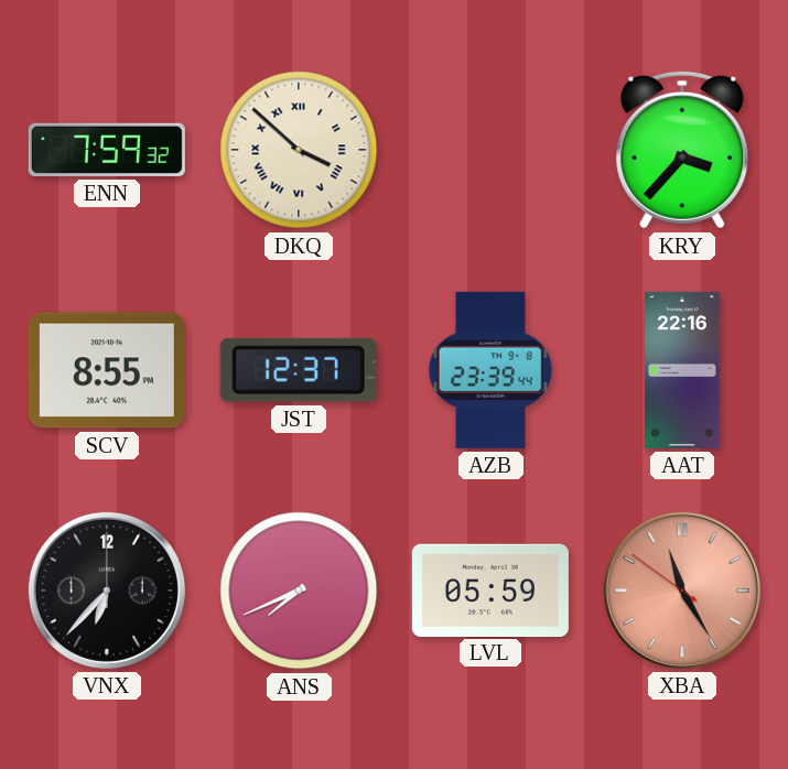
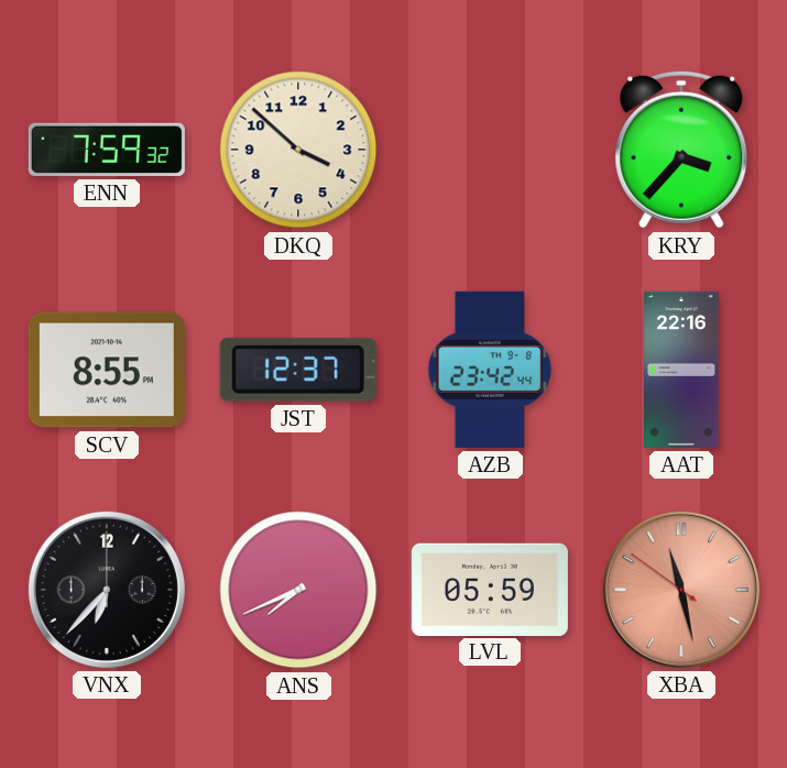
DKQ numerals: Roman -> Arabic (298, 150)
AZB: 23:39 -> 23:42 (490, 370)
XBA: 11:24 -> 11:27 (681, 590)
